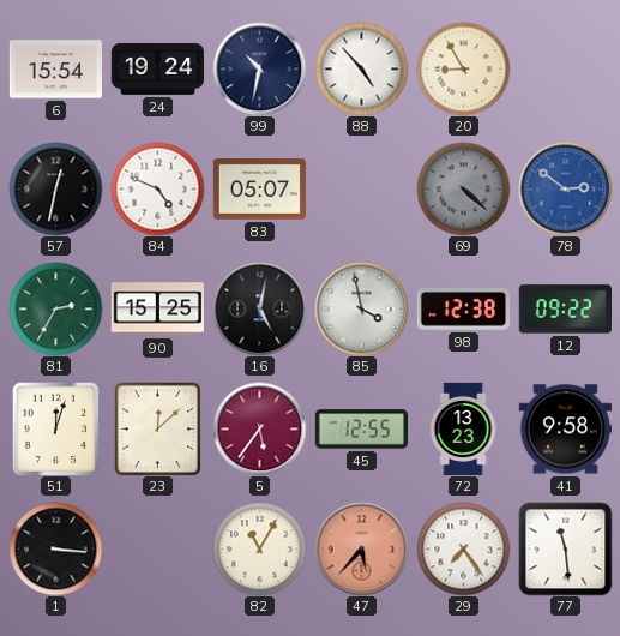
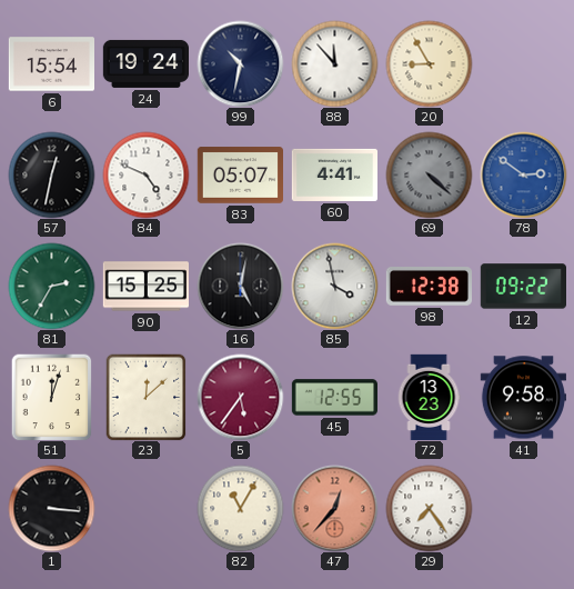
88: 4:53 -> 11:53 (334, 63)
60: none -> 4:41 (334, 174)
47: 5:37 -> 12:37 (334, 508)
77: 11:29 -> none (565, 548)
